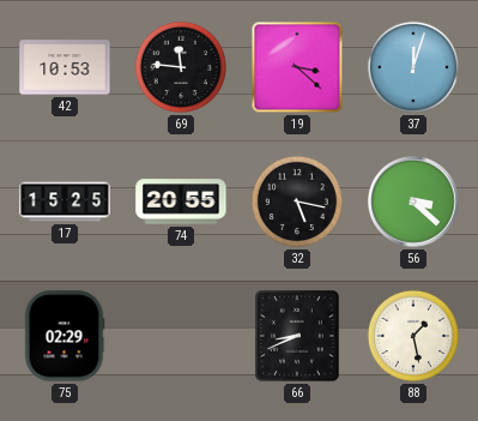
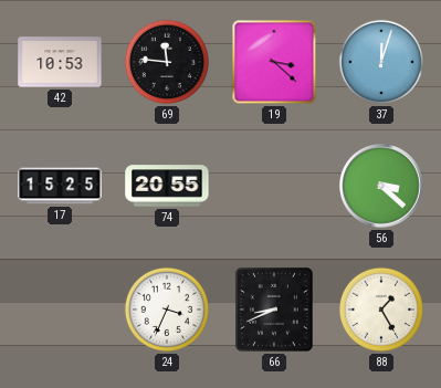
32: 5:17 -> none (297, 202)
75: 02:29 -> none (65, 336)
24: none -> 3:34 (167, 310)
88: 1:28 -> 1:25 (381, 310)
